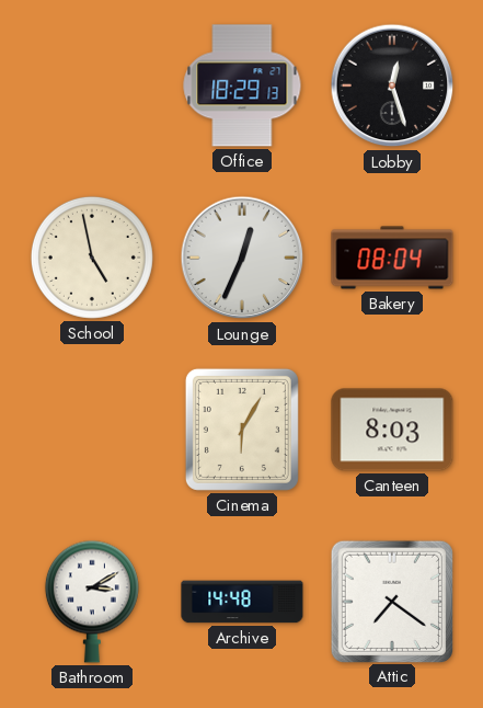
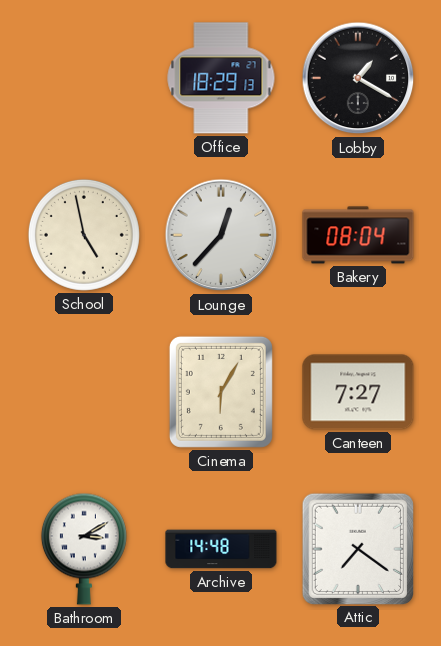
Lobby: 12:27 -> 1:20 (358, 78)
Lounge: 12:34 -> 12:37 (221, 235)
Canteen: 8:03 -> 7:27 (358, 392)
